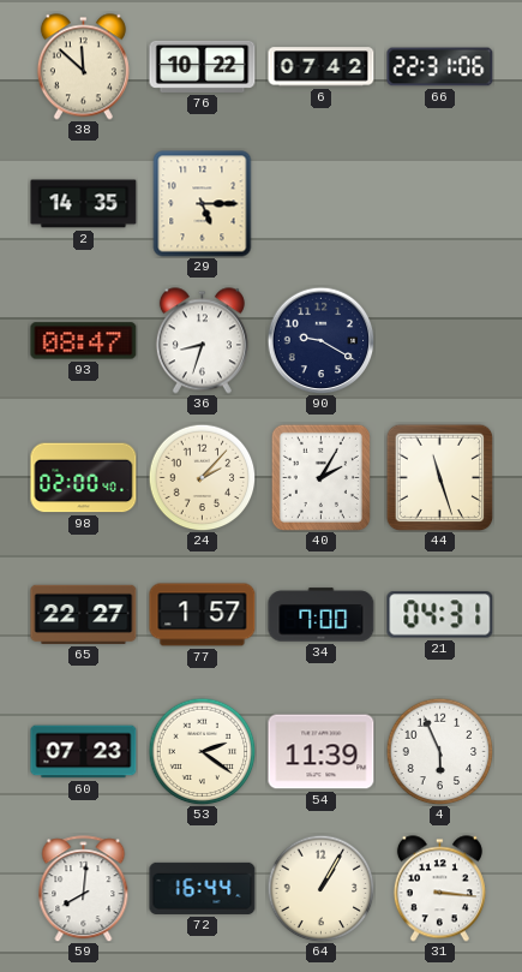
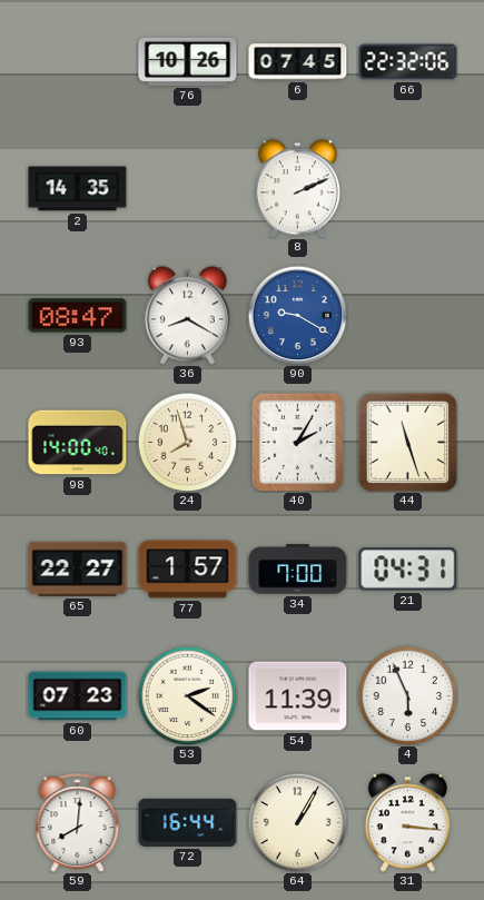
38: 11:52 -> none (83, 67)
76: 10:22 -> 10:26 (188, 61)
6: 07:42 -> 07:45 (298, 62)
66: 22:31 -> 22:32 (408, 62)
29: 5:15 -> none (203, 204)
8: none -> 2:11 (297, 189)
36: 8:33 -> 8:20 (187, 316)
90 dial: navy -> blue (297, 315)
98: 02:00 -> 14:00 (78, 443)
24: 2:07 -> 7:57 (187, 442)
